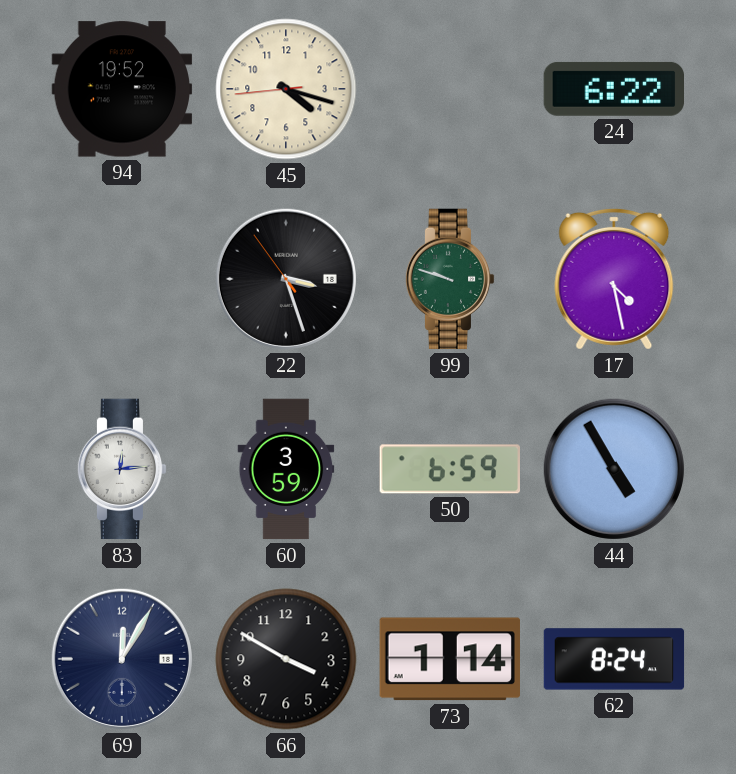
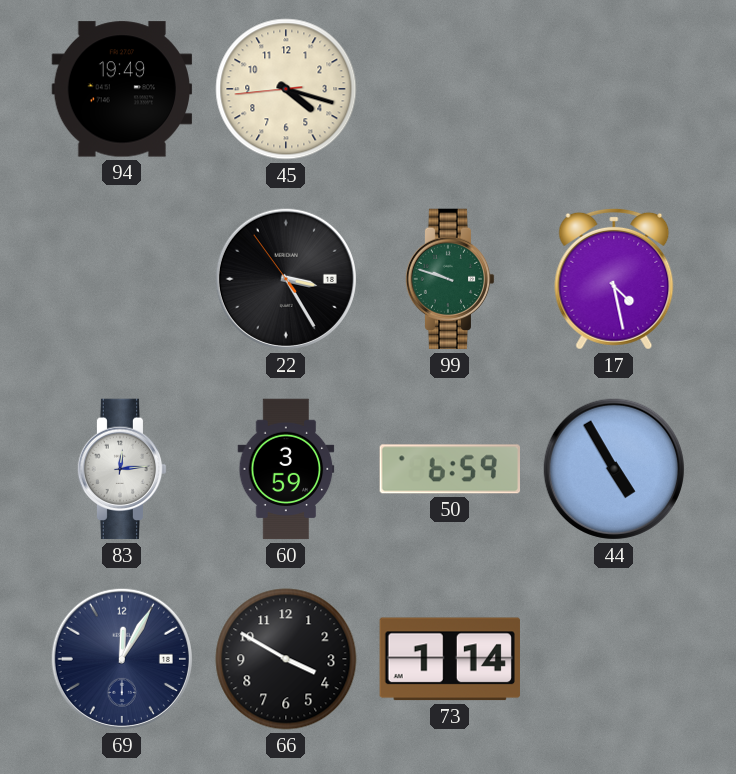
94: 19:52 -> 19:49 (122, 89)
24: 6:22 -> none (613, 89)
22: 3:26 -> 3:24 (286, 279)
62: 8:24 -> none (614, 659)
